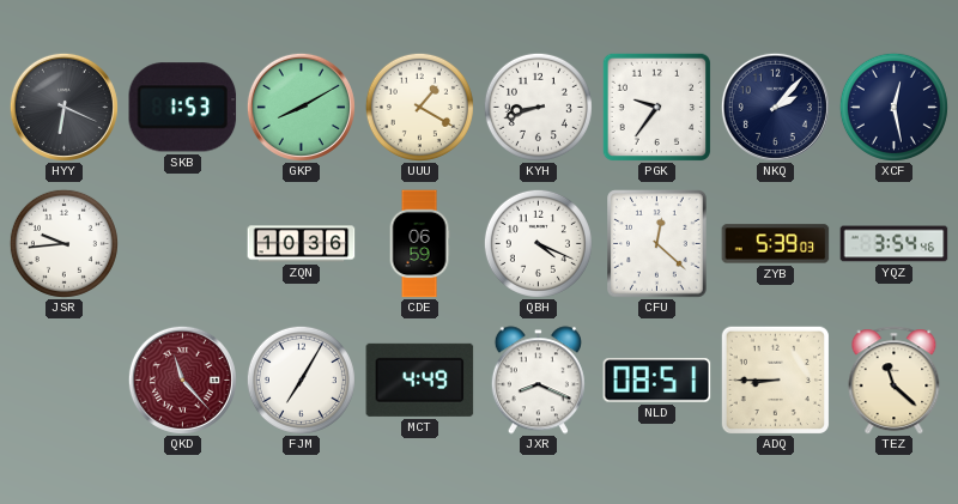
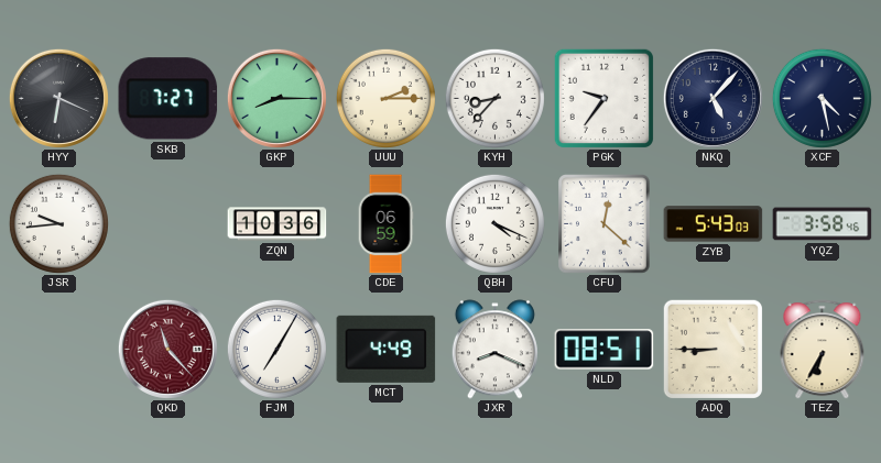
SKB: 1:53 -> 7:27 (168, 99)
GKP: 8:10 -> 8:15 (276, 98)
UUU: 1:20 -> 2:15 (385, 98)
KYH: 8:42 -> 8:37 (494, 98)
NKQ: 2:07 -> 5:07 (713, 98)
XCF: 12:28 -> 4:28 (822, 98)
ZYB: 5:39 -> 5:43 (714, 224)
YQZ: 3:54 -> 3:58 (823, 224)
TEZ: 11:22 -> 6:35 (823, 350)
